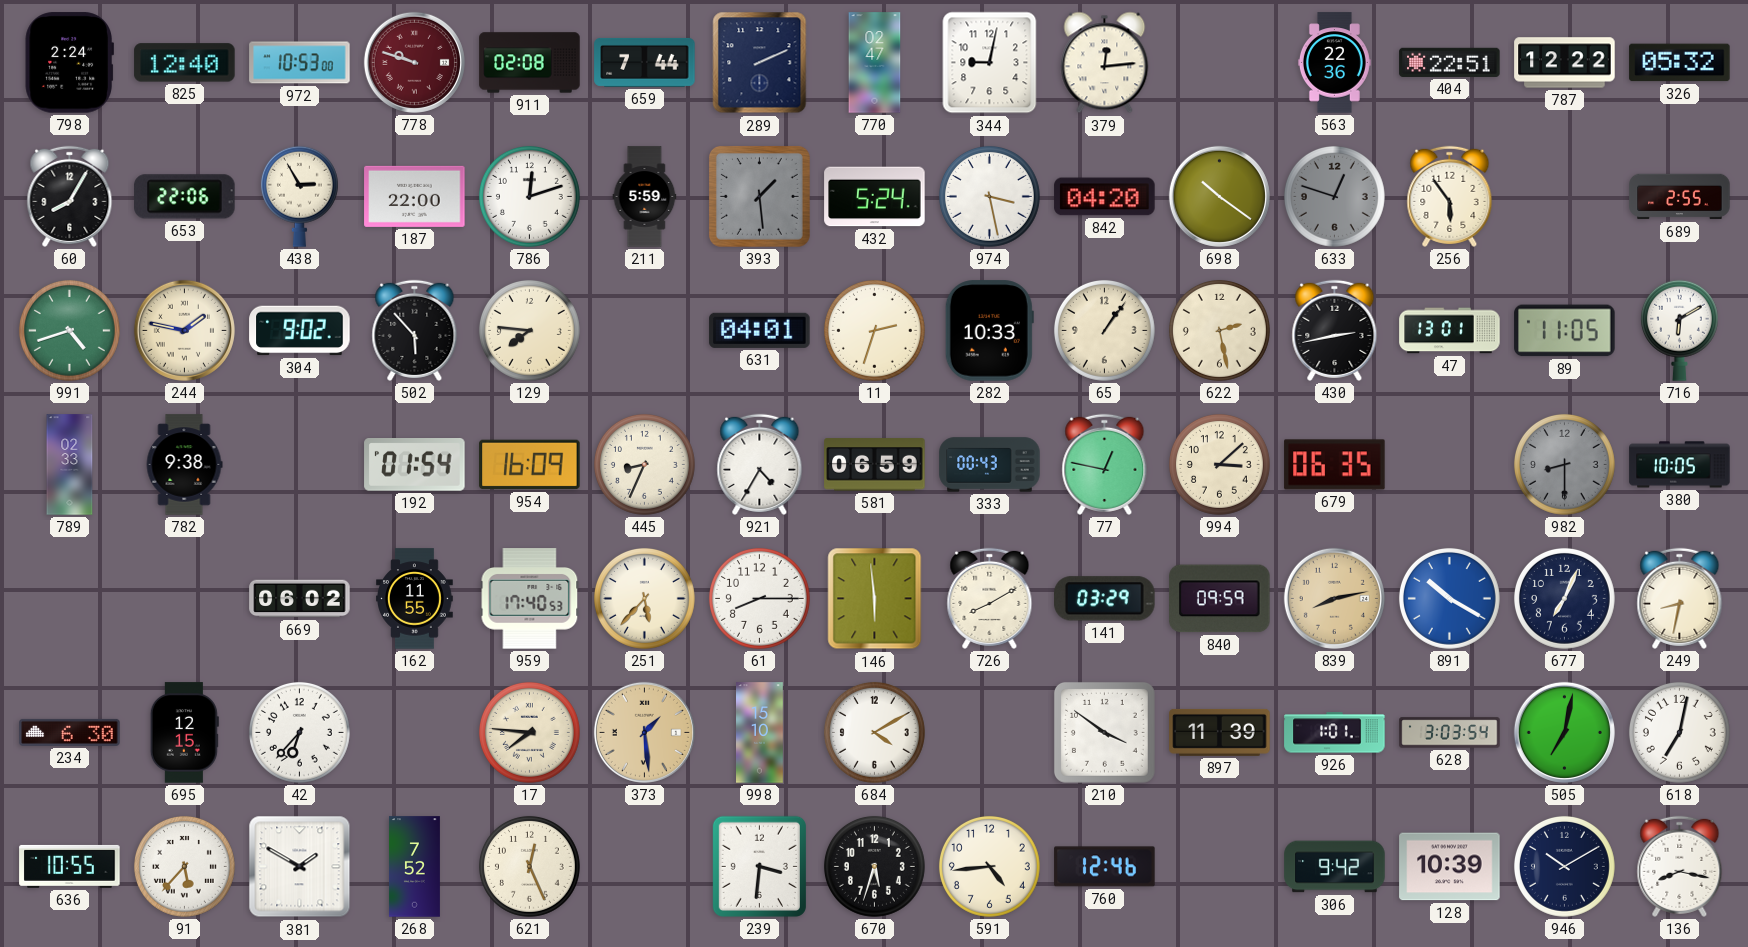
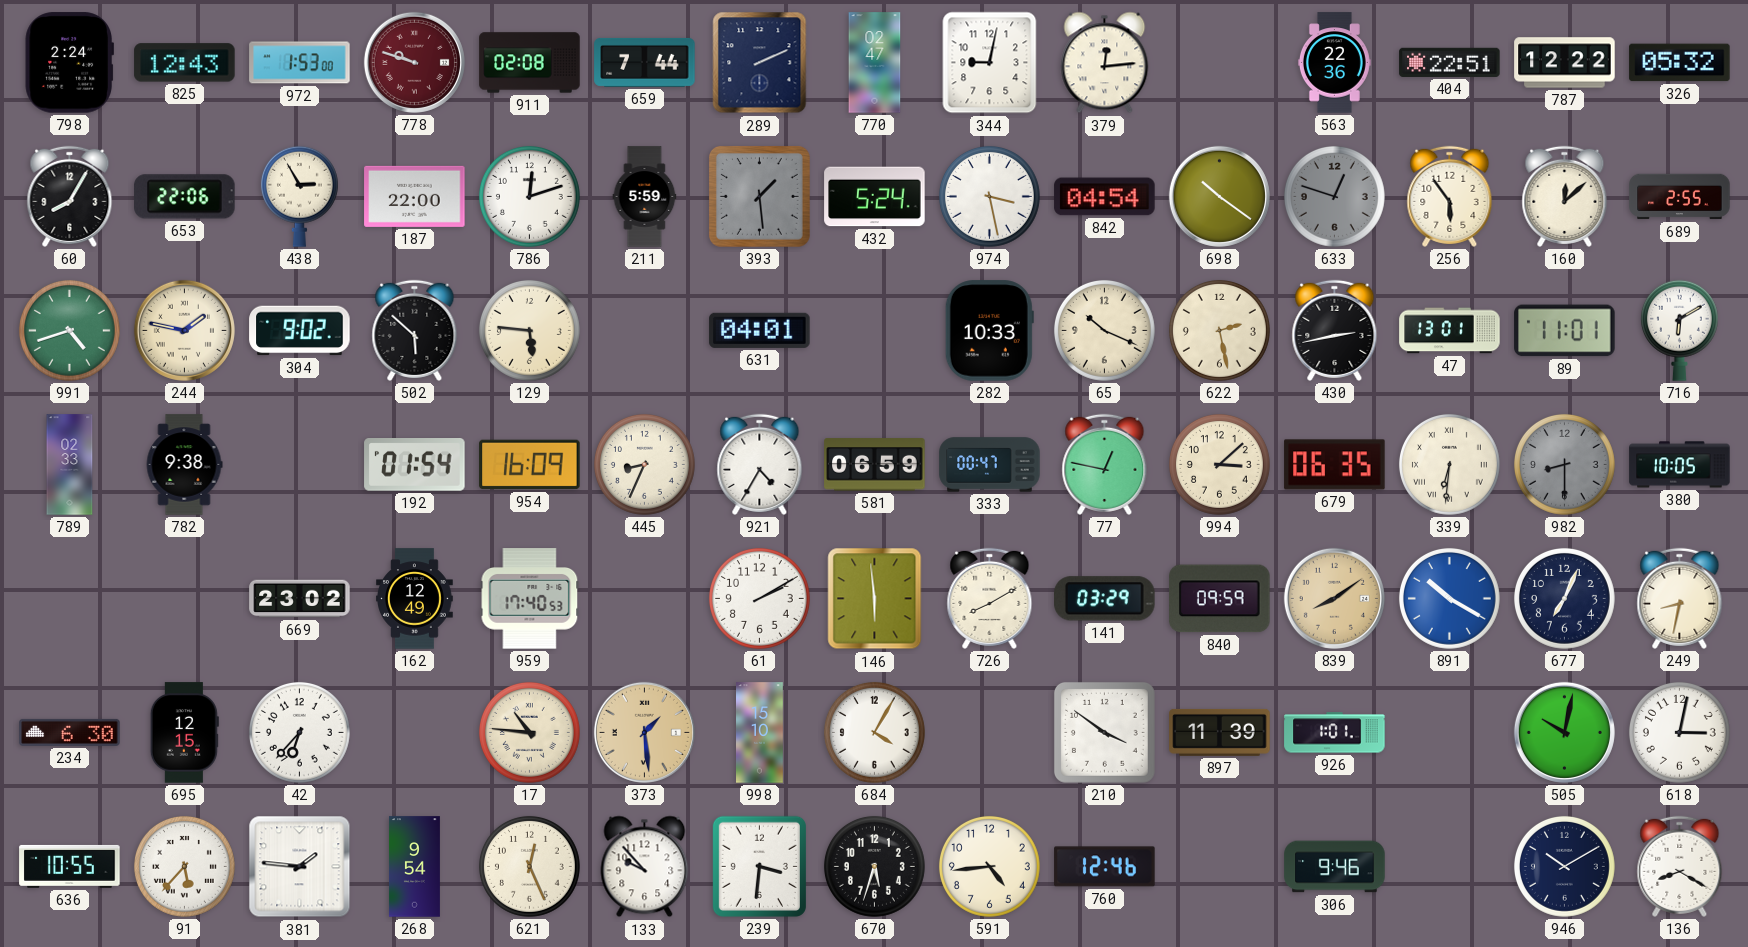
825: 12:40 -> 12:43 (185, 63)
972: 10:53 -> 1:53 (300, 63)
842: 04:20 -> 04:54 (1105, 197)
160: none -> 12:08 (1565, 196)
502: 5:53 -> 5:52 (415, 330)
129: 7:46 -> 5:46 (529, 330)
11: 2:33 -> none (874, 330)
65: 1:06 -> 10:19 (1104, 330)
89: 11:05 -> 11:01 (1565, 331)
333: 00:43 -> 00:47 (990, 465)
339: none -> 6:31 (1449, 464)
669: 06:02 -> 23:02 (300, 599)
162: 11:55 -> 12:49 (415, 599)
251: 5:37 -> none (644, 598)
61: 8:15 -> 2:10 (759, 598)
839: 8:13 -> 8:09 (1334, 598)
17: 7:46 -> 10:46 (529, 732)
684: 4:10 -> 4:05 (874, 732)
628: 3:03 -> none (1450, 733)
505: 7:02 -> 10:02 (1564, 732)
618: 7:02 -> 3:02 (1679, 732)
381: 1:50 -> 1:46 (300, 867)
268: 7:52 -> 9:54 (414, 867)
133: none -> 9:53 (645, 867)
306: 9:42 -> 9:46 (1335, 867)
128: 10:39 -> none (1450, 867)
136: 8:17 -> 8:20 (1680, 866)
